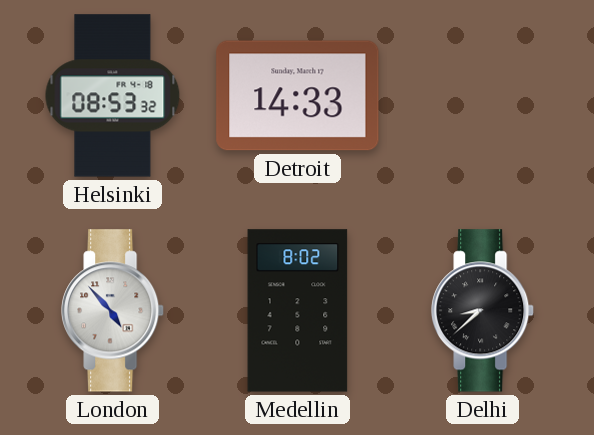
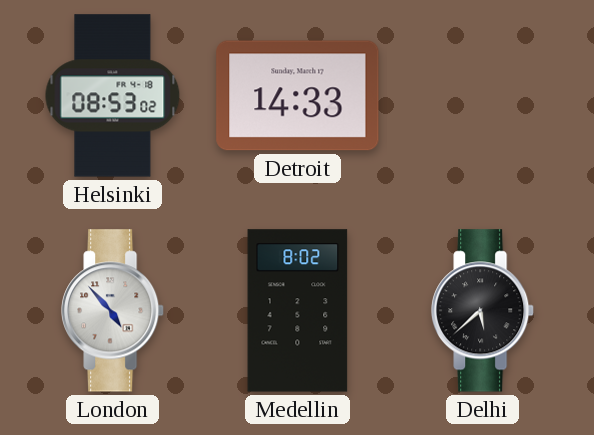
Helsinki: 08:53:32 -> 08:53:02 (113, 96)
Delhi: 8:38 -> 5:38 (484, 311)
